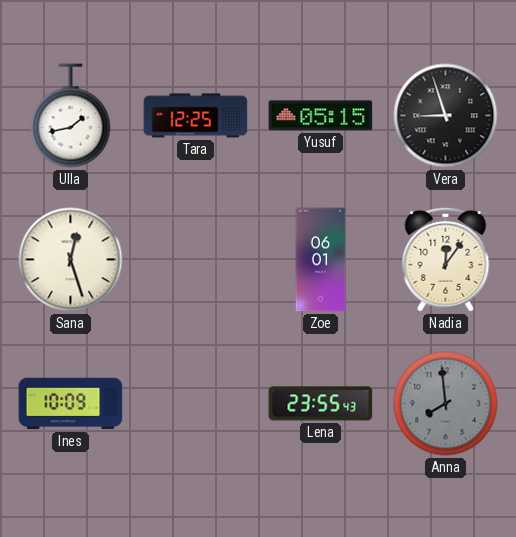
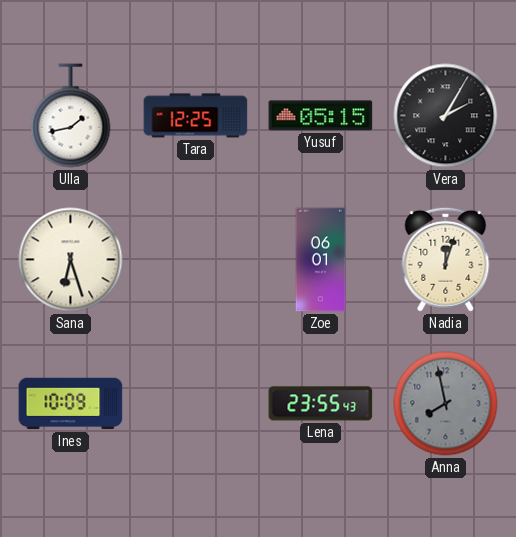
Vera: 8:57 -> 2:05 (446, 116)
Sana: 12:27 -> 6:27 (71, 260)
Nadia: 12:06 -> 12:03 (446, 259)
Anna: 7:59 -> 7:58 (446, 404)
